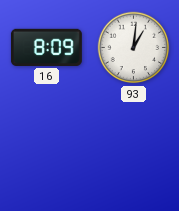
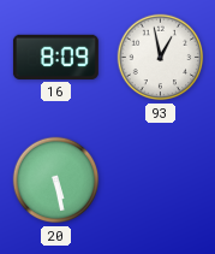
93: 1:01 -> 12:58 (161, 58)
20: none -> 5:28 (56, 181)
